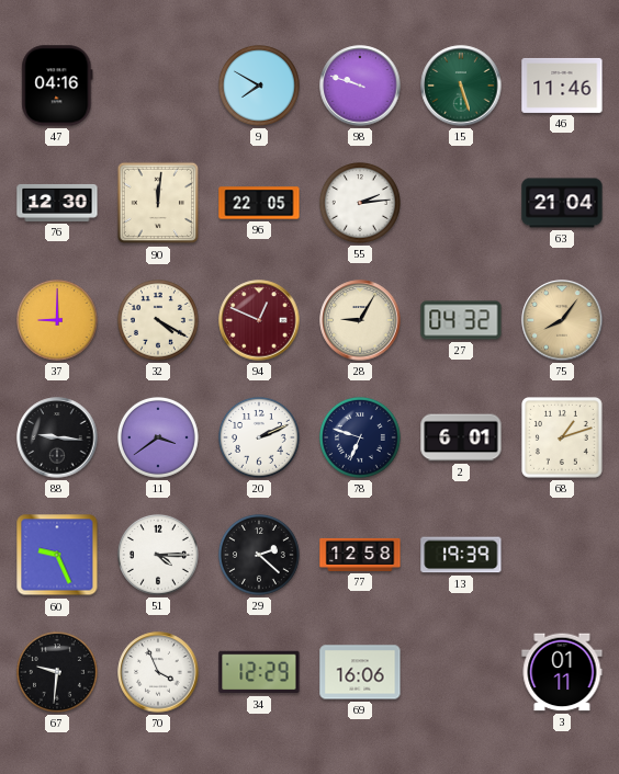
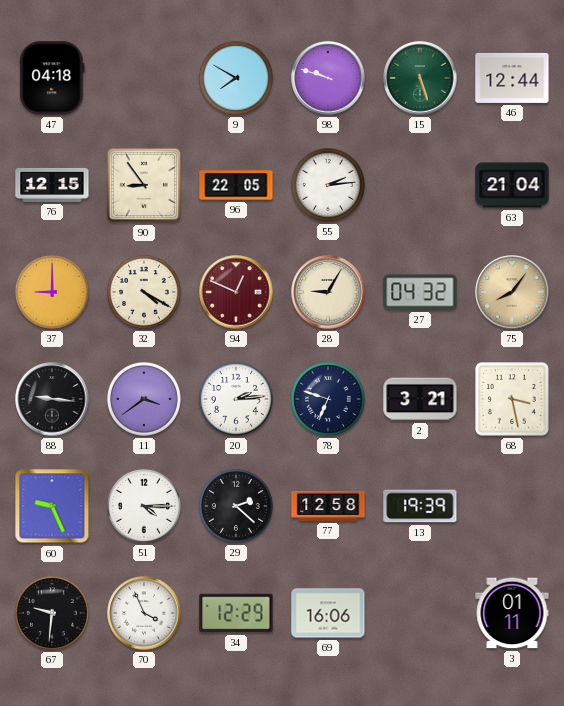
47: 04:16 -> 04:18 (52, 78)
46: 11:46 -> 12:44 (512, 78)
76: 12:30 -> 12:15 (52, 185)
90: 12:01 -> 8:54 (144, 185)
20: 2:11 -> 2:14 (236, 399)
2: 6:01 -> 3:21 (420, 399)
68: 1:12 -> 3:28 (513, 400)
